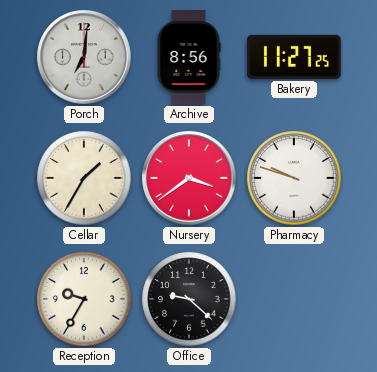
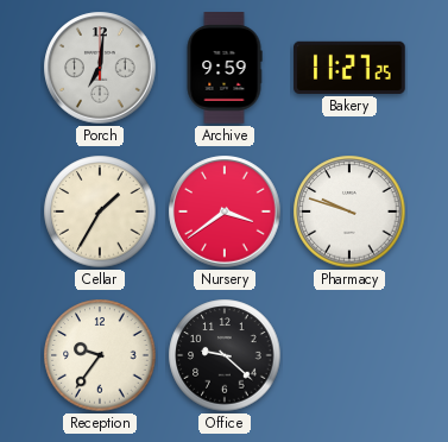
Archive: 8:56 -> 9:59 (225, 68)
Reception: 9:35 -> 9:36 (100, 355)
